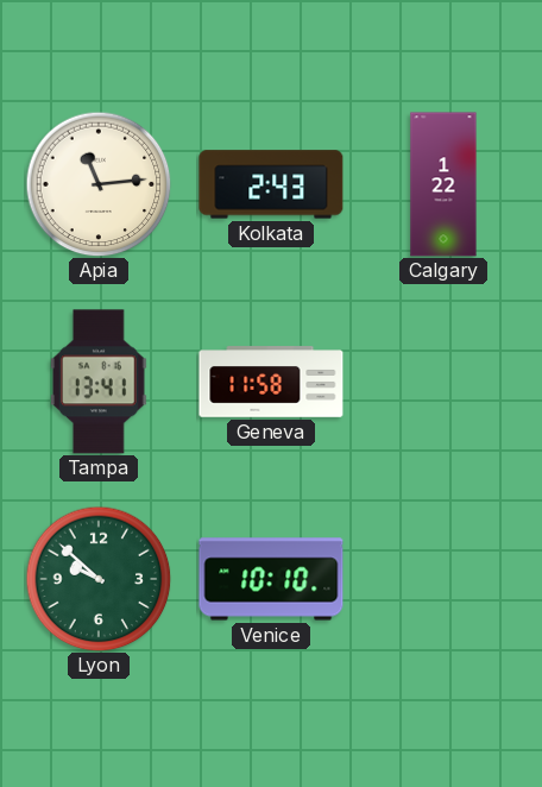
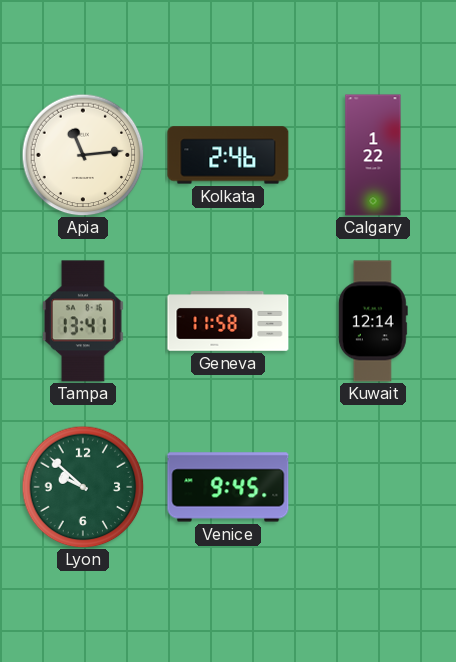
Kolkata: 2:43 -> 2:46 (228, 155)
Kuwait: none -> 12:14 (373, 321)
Venice: 10:10 -> 9:45 (228, 487)
